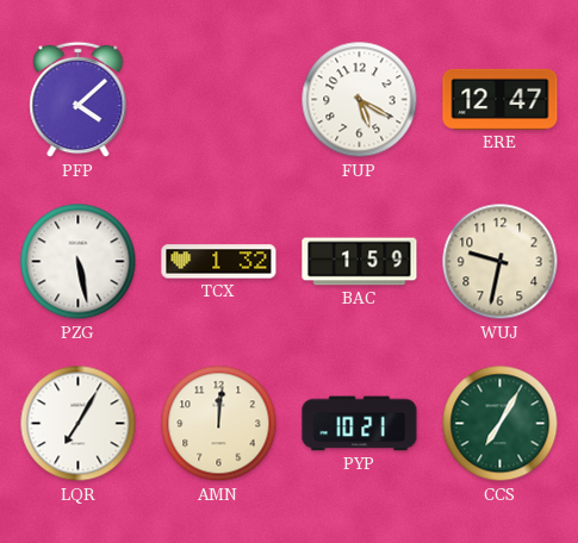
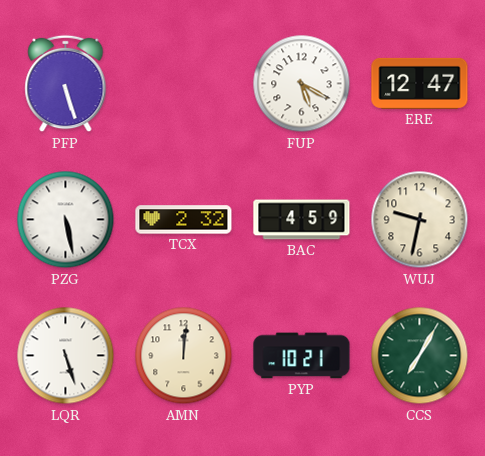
PFP: 4:08 -> 5:27 (66, 84)
TCX: 1:32 -> 2:32 (184, 220)
BAC: 1:59 -> 4:59 (302, 220)
LQR: 7:05 -> 5:27 (66, 356)
